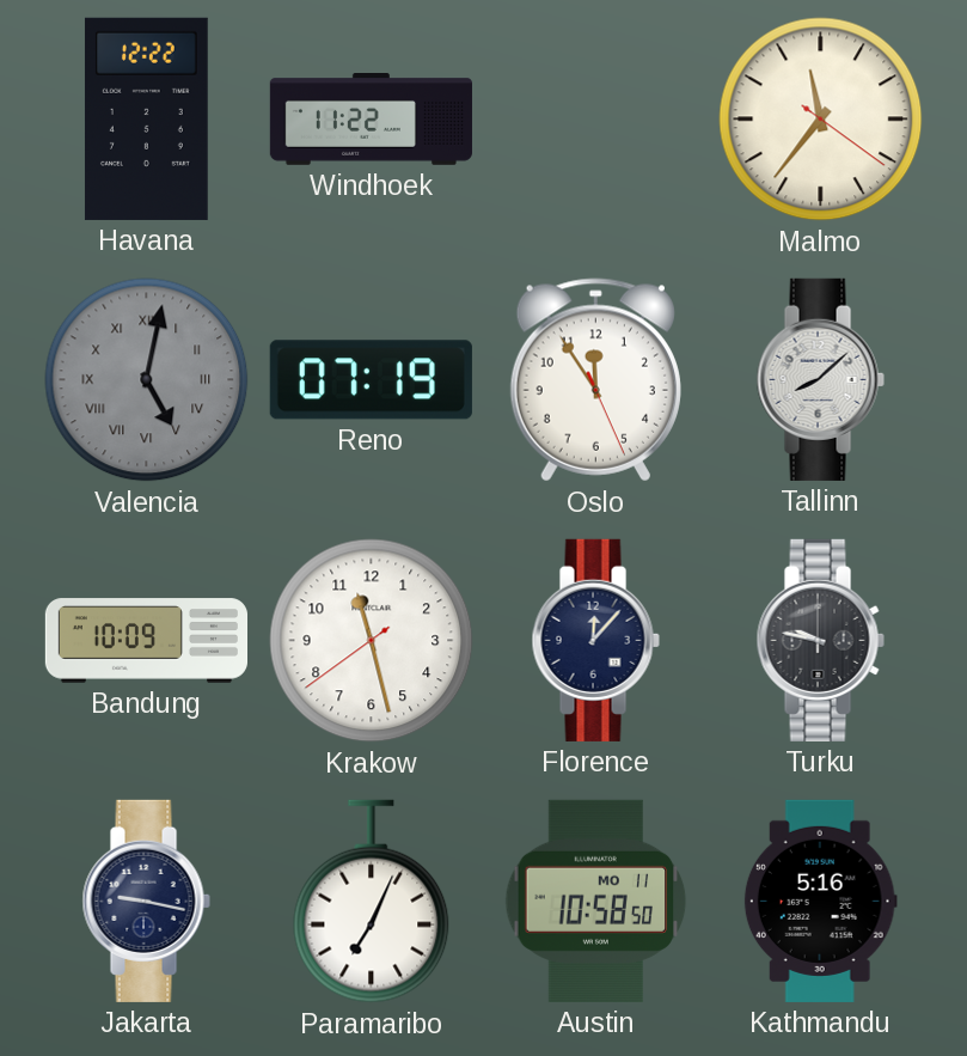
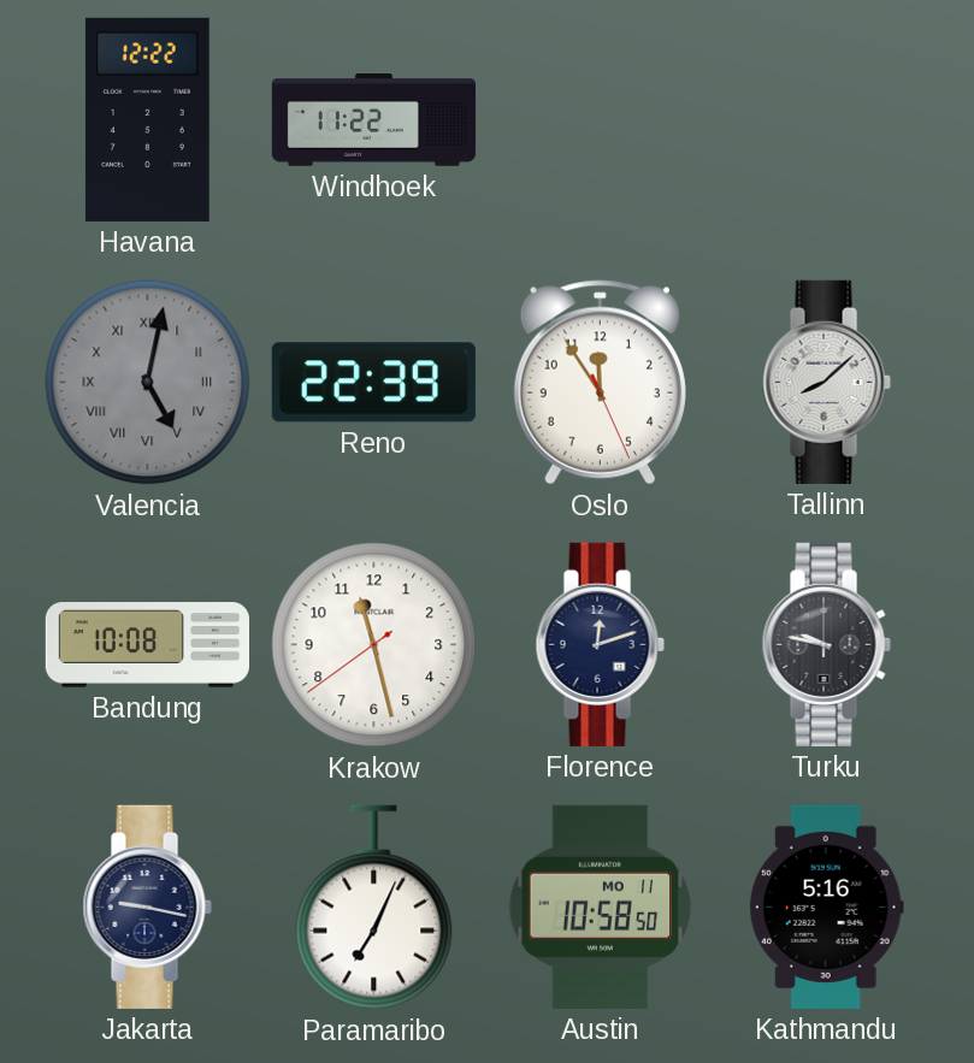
Malmo: 11:36 -> none (821, 120)
Reno: 07:19 -> 22:39 (373, 383)
Bandung: 10:09 -> 10:08 (147, 645)
Florence: 12:07 -> 12:12 (600, 644)
